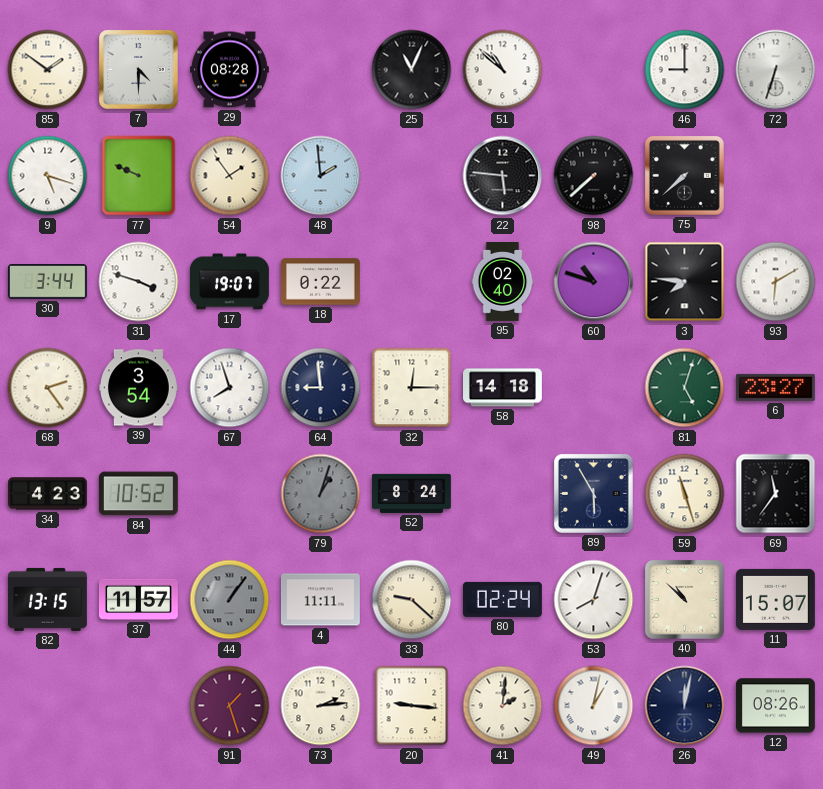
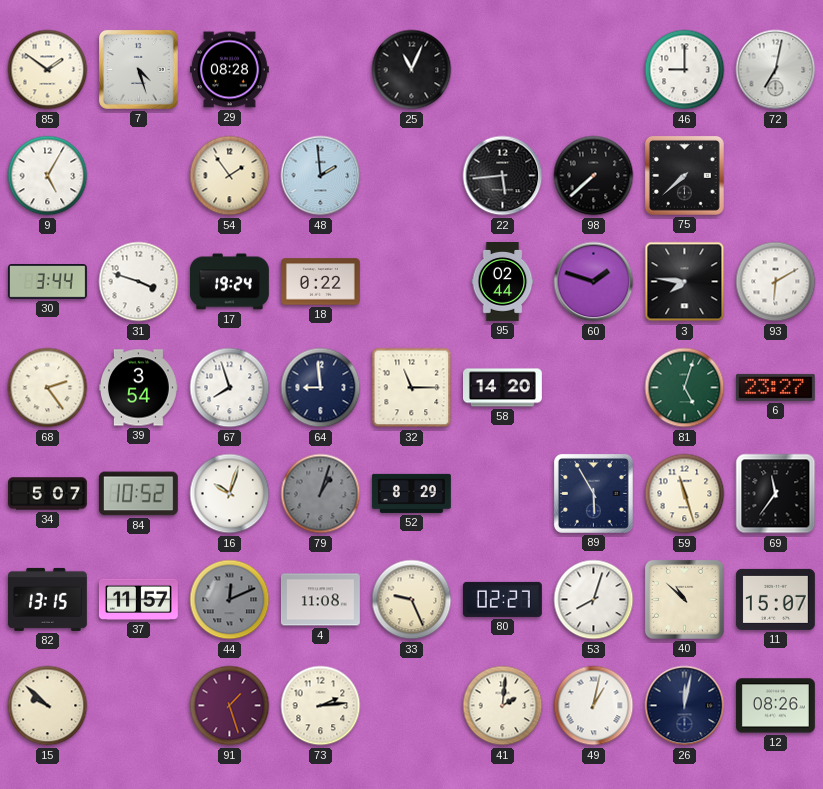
7: 4:30 -> 4:27 (138, 69)
51: 10:52 -> none (503, 70)
72: 6:33 -> 7:02 (776, 70)
9: 5:18 -> 5:05 (48, 176)
77: 9:49 -> none (139, 176)
22: 5:46 -> 5:44 (503, 176)
17: 19:07 -> 19:24 (229, 282)
95: 02:40 -> 02:44 (503, 282)
60: 10:48 -> 1:48 (594, 282)
32: 12:15 -> 11:15 (412, 388)
58: 14:18 -> 14:20 (503, 388)
34: 4:23 -> 5:07 (48, 494)
16: none -> 10:03 (230, 494)
52: 8:24 -> 8:29 (411, 493)
44: 1:06 -> 12:11 (230, 600)
4: 11:11 -> 11:08 (320, 600)
33: 9:22 -> 9:26 (412, 600)
80: 02:24 -> 02:27 (502, 599)
15: none -> 9:52 (48, 706)
20: 9:16 -> none (412, 706)
